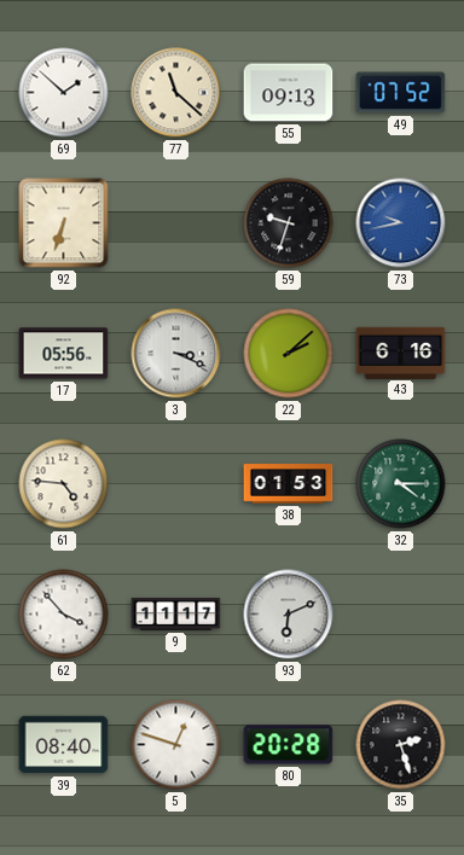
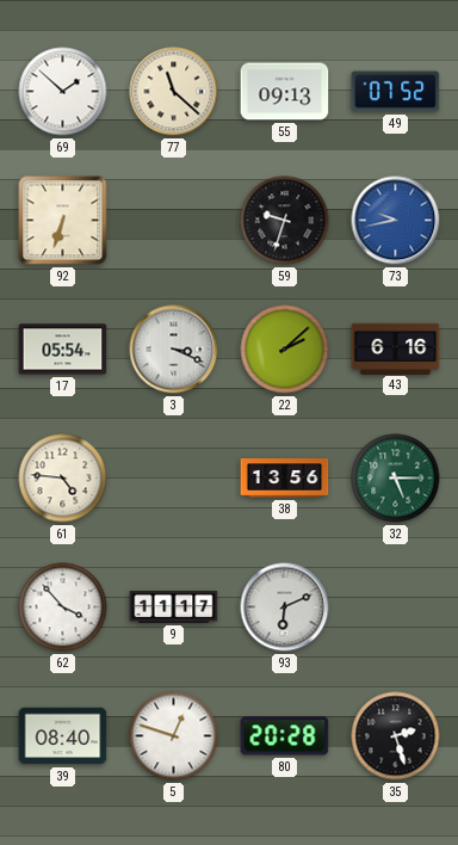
17: 05:56 -> 05:54 (63, 350)
38: 01:53 -> 13:56 (285, 479)
32: 4:15 -> 5:15 (396, 479)
